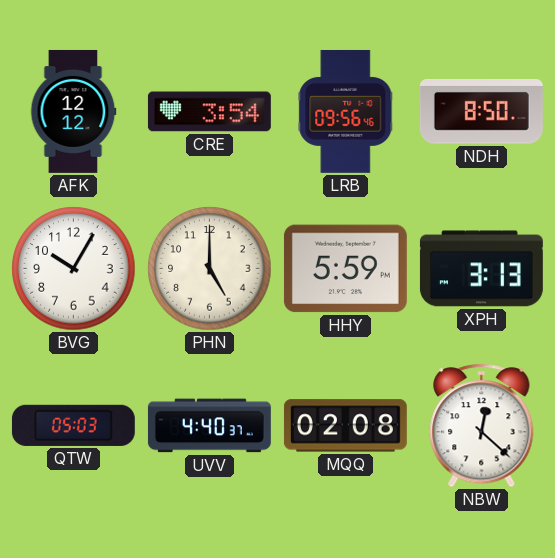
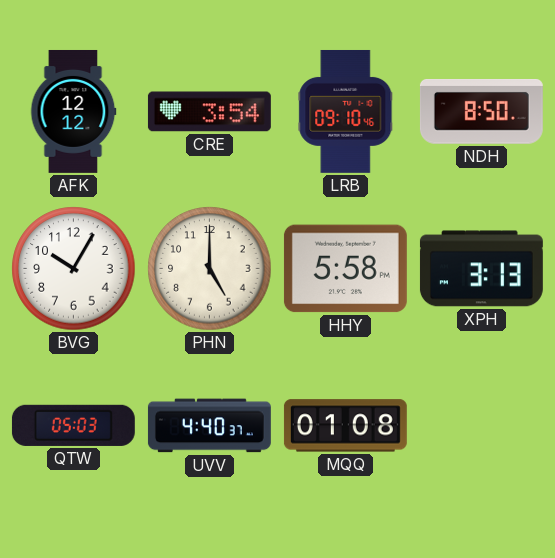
LRB: 09:56 -> 09:10 (346, 111)
HHY: 5:59 -> 5:58 (345, 269)
MQQ: 02:08 -> 01:08 (345, 426)
NBW: 12:22 -> none (482, 426)
